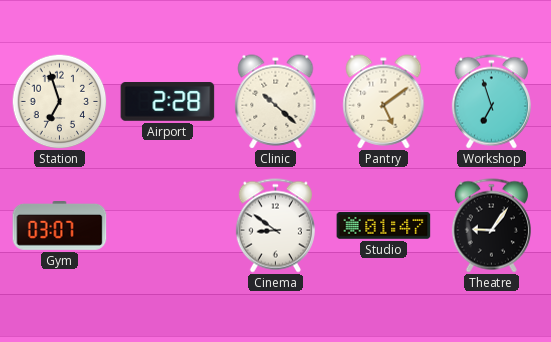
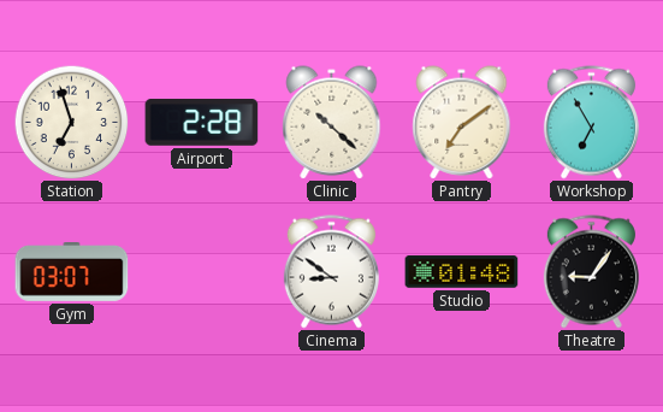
Pantry: 5:09 -> 7:09 (462, 123)
Workshop: 6:57 -> 6:55 (591, 123)
Studio: 01:47 -> 01:48 (462, 272)
